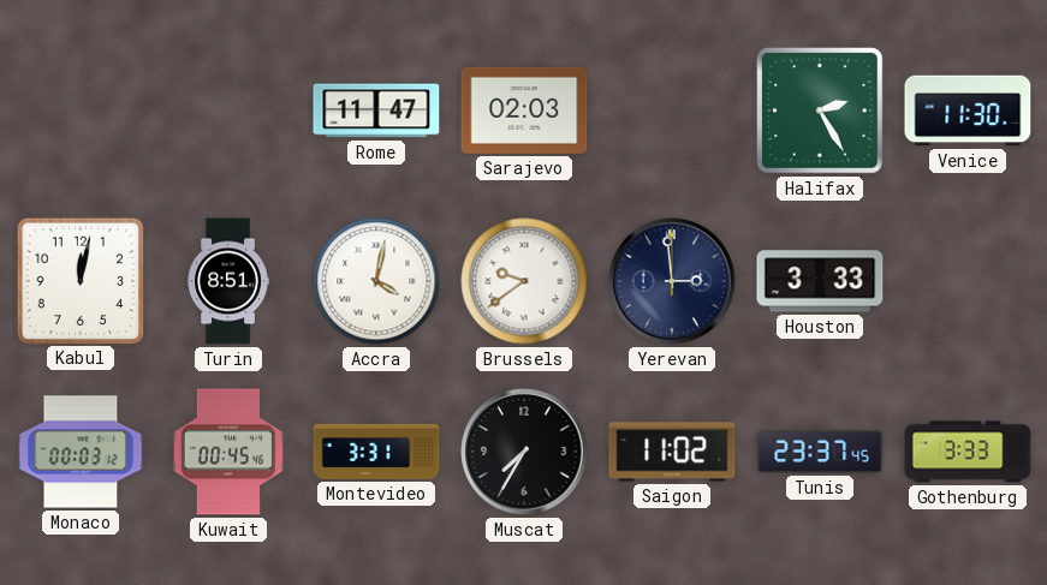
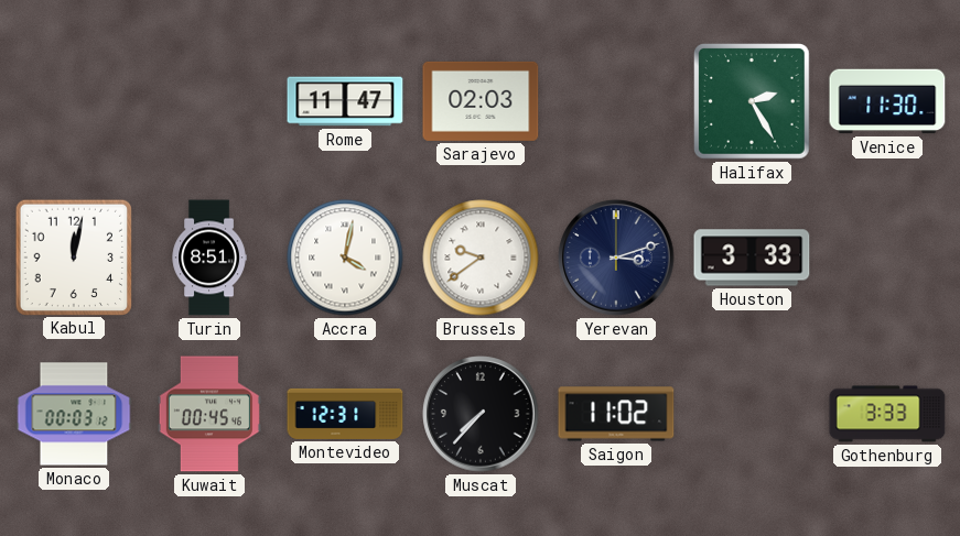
Yerevan: 2:59 -> 3:12 (616, 258)
Montevideo: 3:31 -> 12:31 (345, 414)
Muscat: 7:35 -> 7:37 (481, 414)
Tunis: 23:37 -> none (820, 452)
